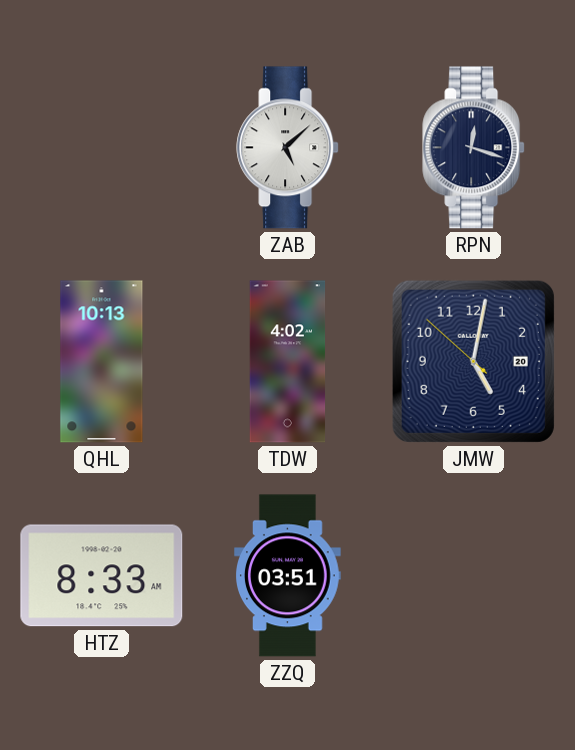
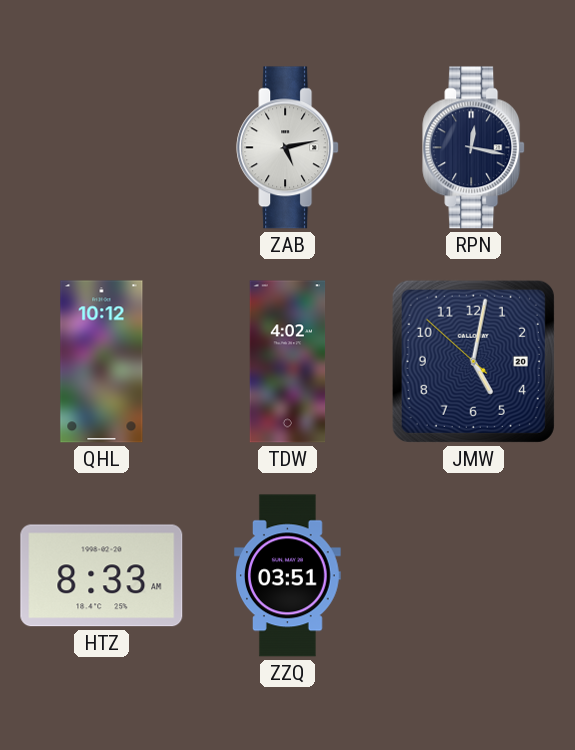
ZAB: 5:08 -> 5:13 (288, 148)
RPN: 12:18 -> 12:17 (474, 148)
QHL: 10:13 -> 10:12 (102, 362)
